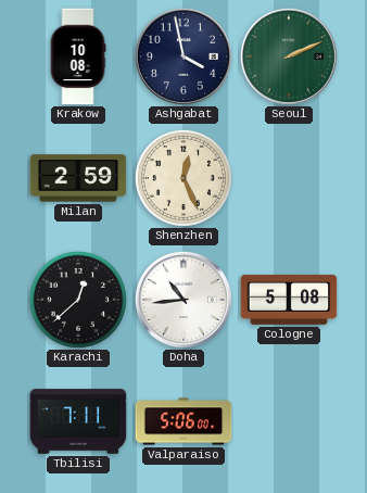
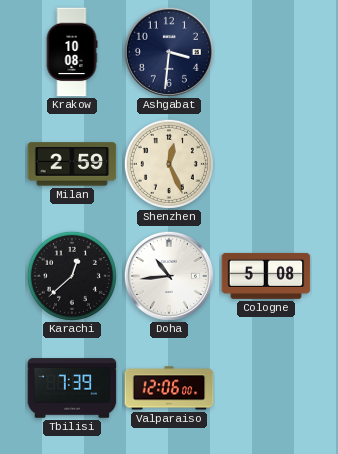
Ashgabat: 3:58 -> 3:31 (169, 52)
Seoul: 2:11 -> none (289, 56)
Tbilisi: 7:11 -> 7:39 (72, 388)
Valparaiso: 5:06 -> 12:06 (169, 388)
